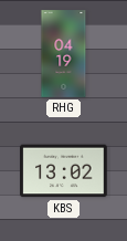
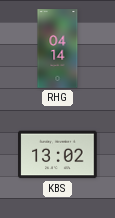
RHG: 04:19 -> 04:14 (58, 49)
